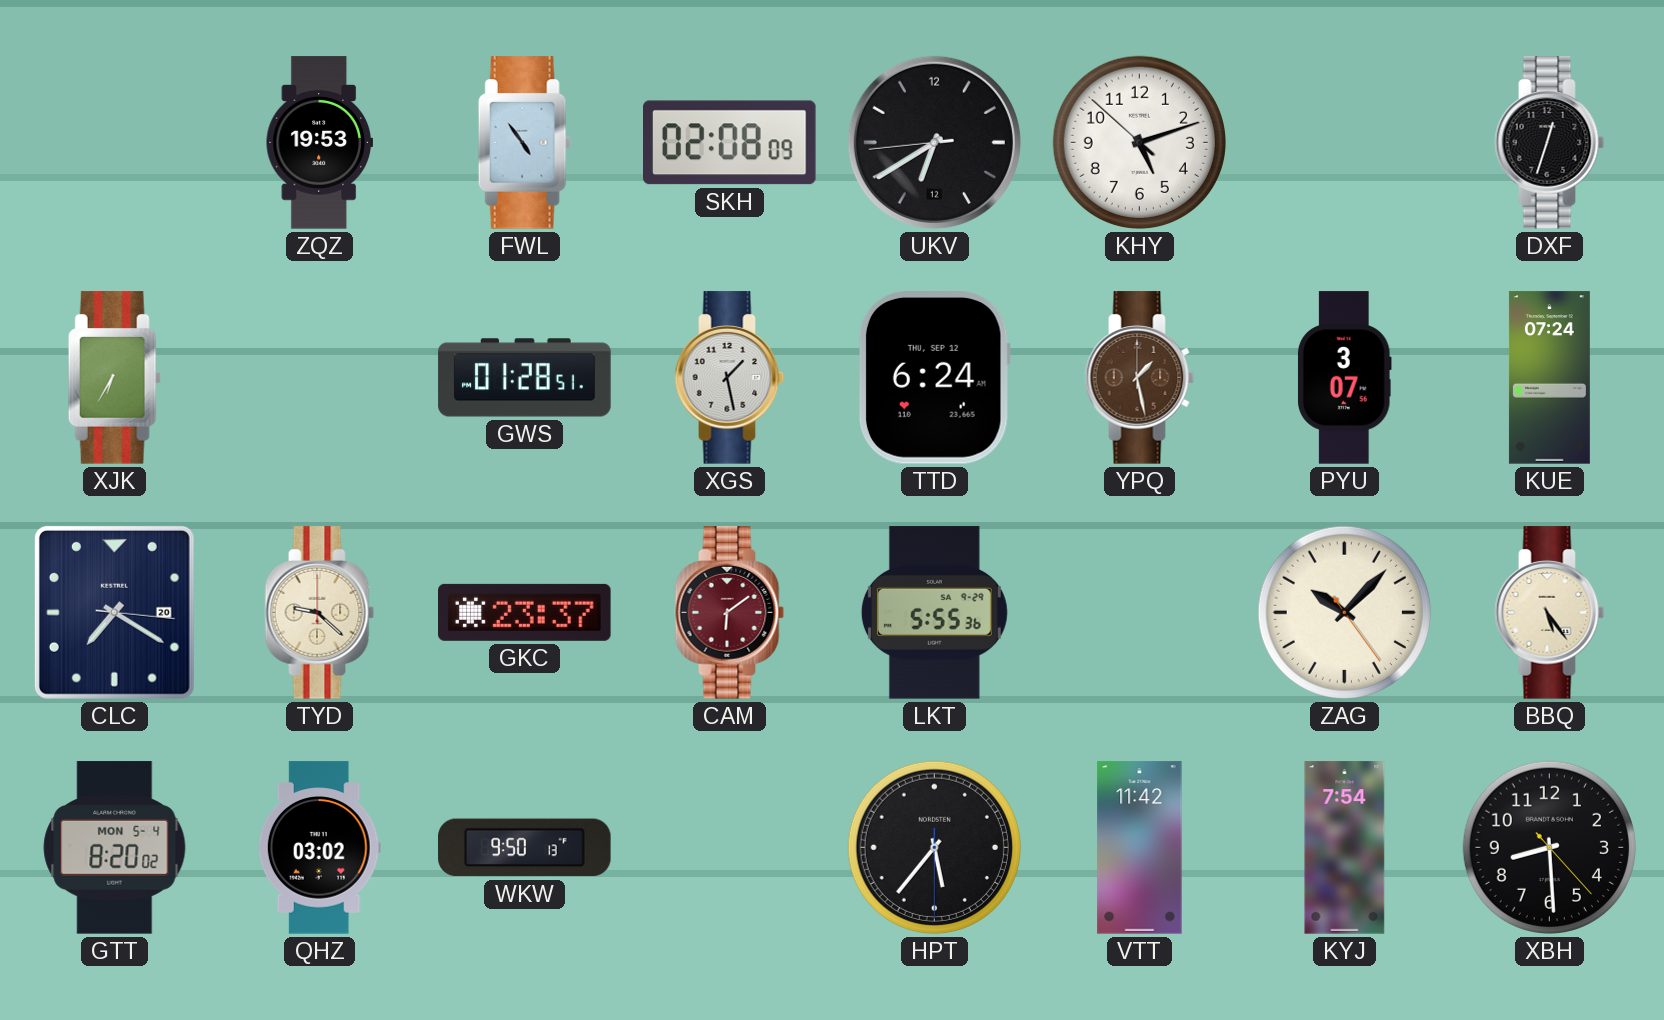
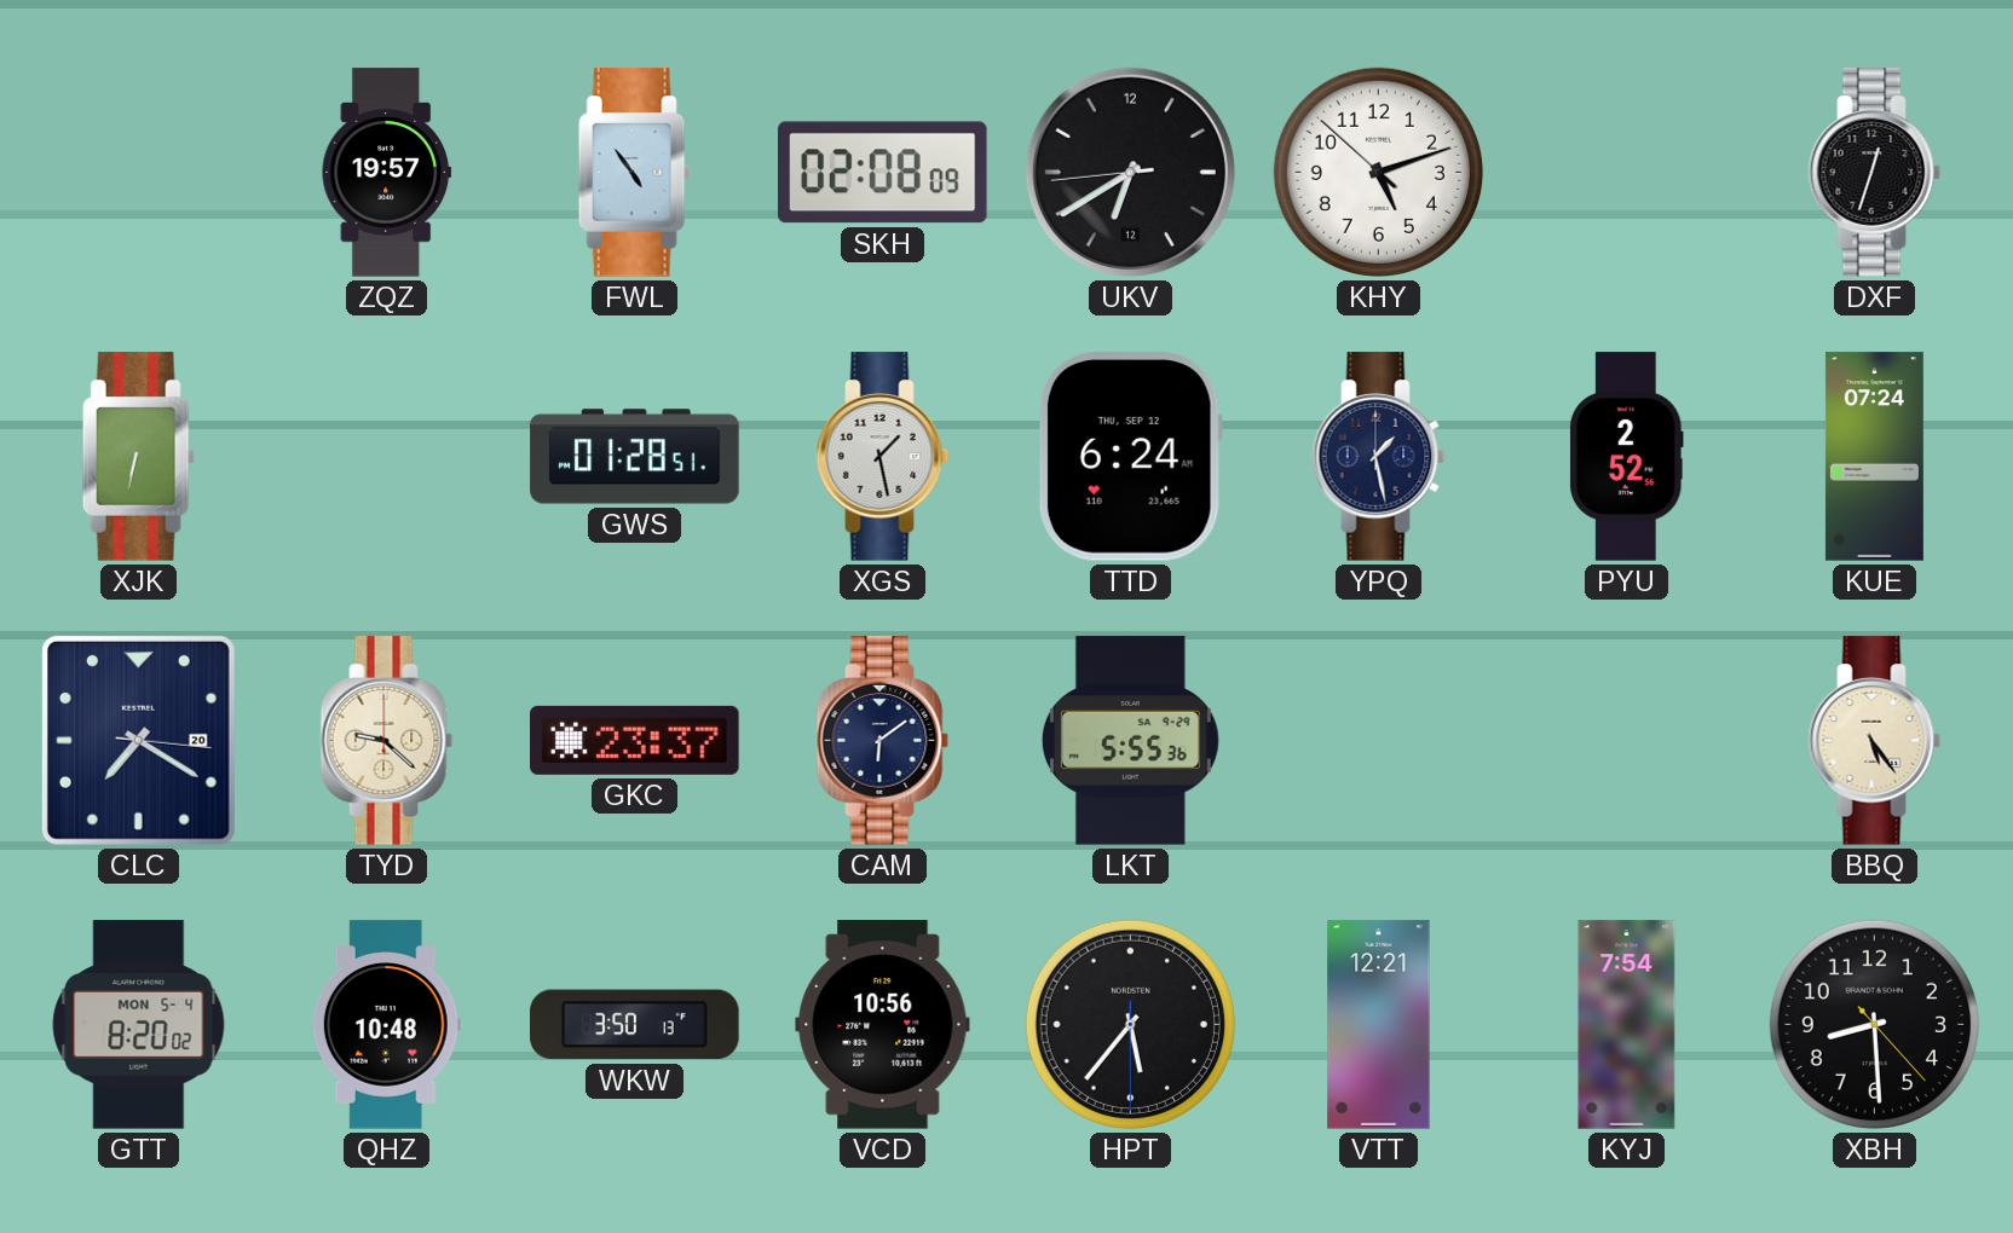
ZQZ: 19:53 -> 19:57 (386, 173)
XJK: 6:35 -> 6:32 (138, 457)
YPQ dial: brown -> navy (1379, 457)
PYU: 3:07 -> 2:52 (1627, 457)
CAM dial: burgundy -> navy (883, 741)
ZAG: 10:07 -> none (1344, 612)
QHZ: 03:02 -> 10:48 (386, 1025)
WKW: 9:50 -> 3:50 (635, 1025)
VCD: none -> 10:56 (883, 1025)
VTT: 11:42 -> 12:21 (1379, 1025)
